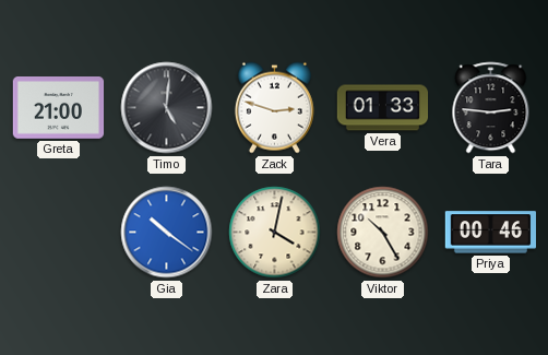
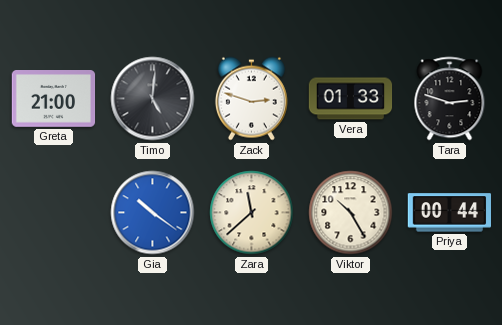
Tara: 2:46 -> 2:48 (450, 99)
Zara: 4:02 -> 11:38 (252, 213)
Priya: 00:46 -> 00:44 (450, 213)
